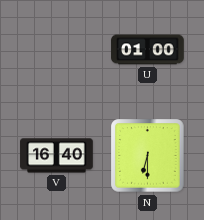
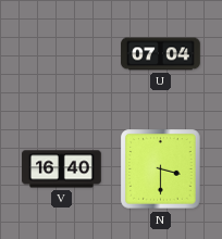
U: 01:00 -> 07:04 (161, 54)
N: 6:30 -> 3:30 (161, 169)
